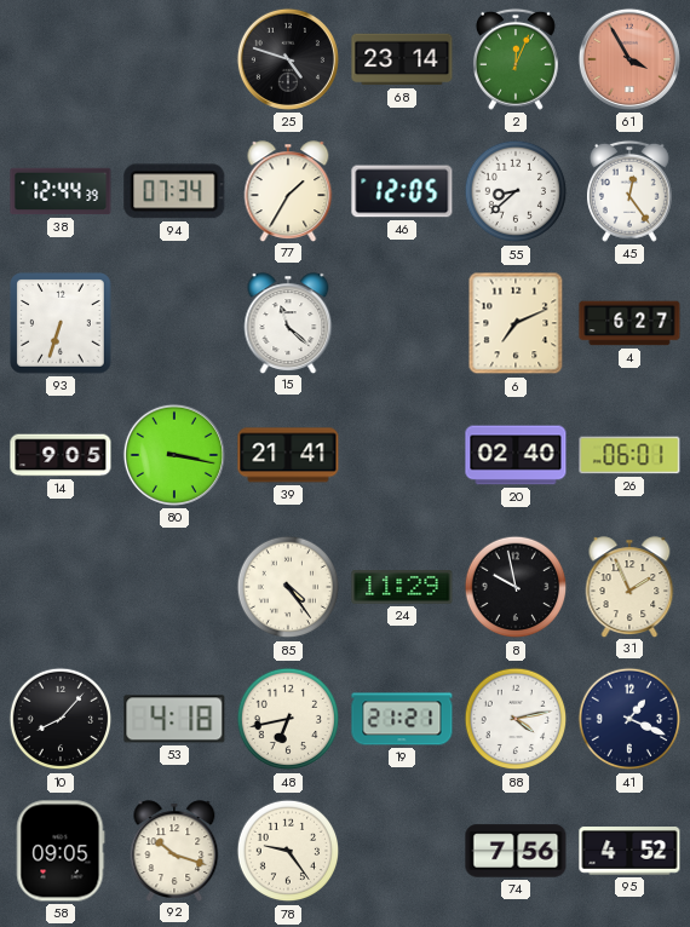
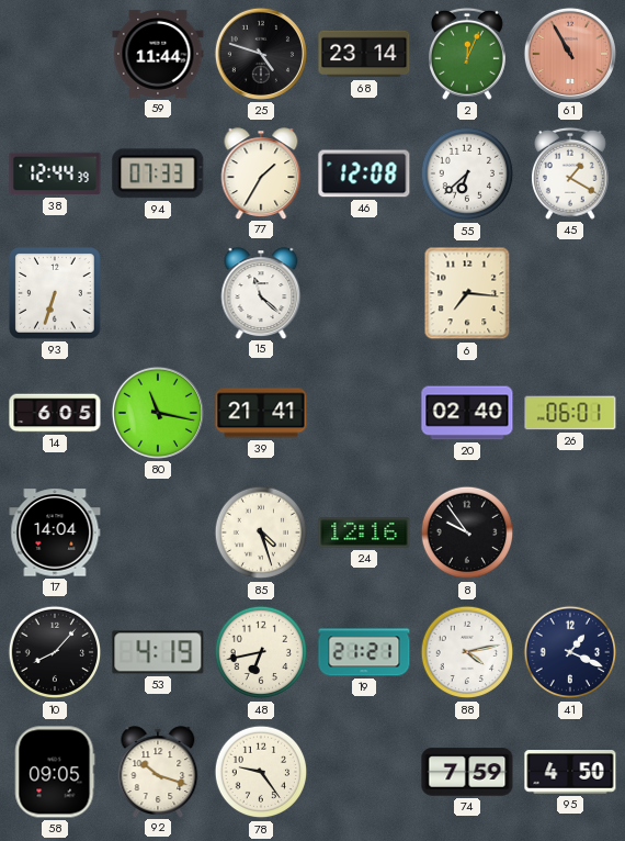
59: none -> 11:44 (158, 54)
61: 3:55 -> 10:55 (570, 54)
94: 07:34 -> 07:33 (158, 173)
46: 12:05 -> 12:08 (364, 173)
55: 8:38 -> 6:38 (467, 173)
45: 12:24 -> 1:20 (570, 173)
6: 7:11 -> 7:16 (467, 293)
4: 6:27 -> none (629, 323)
14: 9:05 -> 6:05 (55, 413)
80: 3:17 -> 11:17 (158, 413)
17: none -> 14:04 (55, 532)
85: 4:24 -> 4:27 (261, 532)
24: 11:29 -> 12:16 (364, 532)
8: 9:58 -> 9:54 (467, 532)
31: 1:56 -> none (629, 587)
53: 4:18 -> 4:19 (158, 652)
74: 7:56 -> 7:59 (467, 772)
95: 4:52 -> 4:50 (570, 772)
